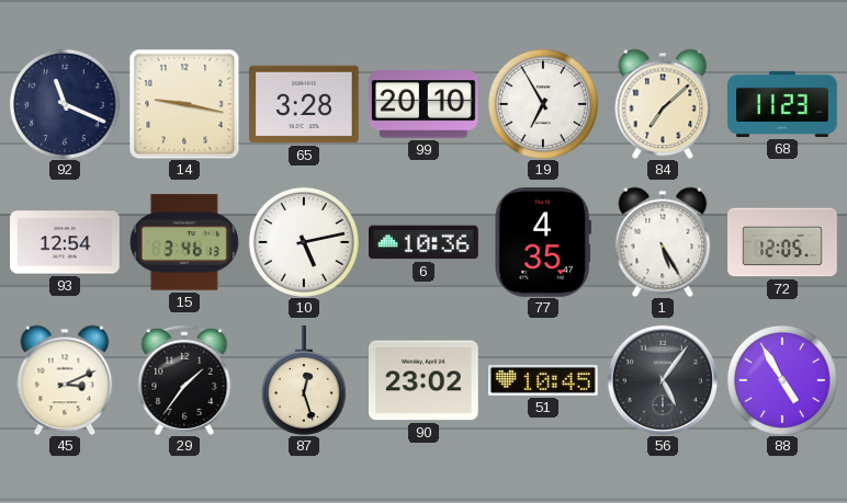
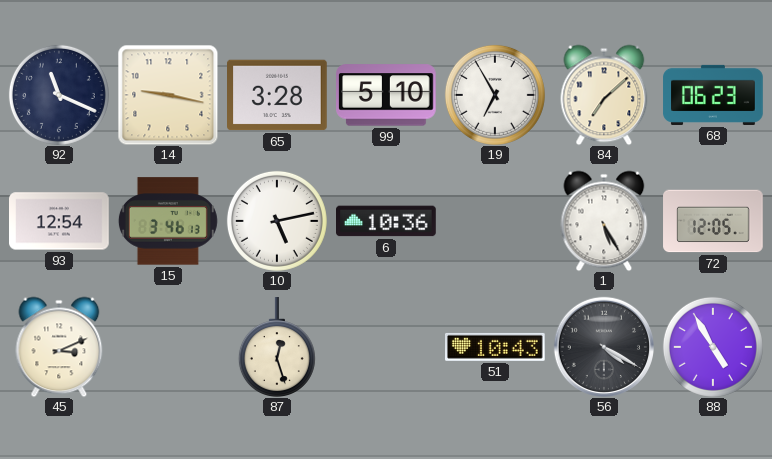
99: 20:10 -> 5:10 (387, 95)
68: 11:23 -> 06:23 (713, 95)
77: 4:35 -> none (543, 242)
29: 1:36 -> none (184, 380)
90: 23:02 -> none (425, 380)
51: 10:45 -> 10:43 (496, 347)
56: 5:06 -> 4:20 (603, 346)
